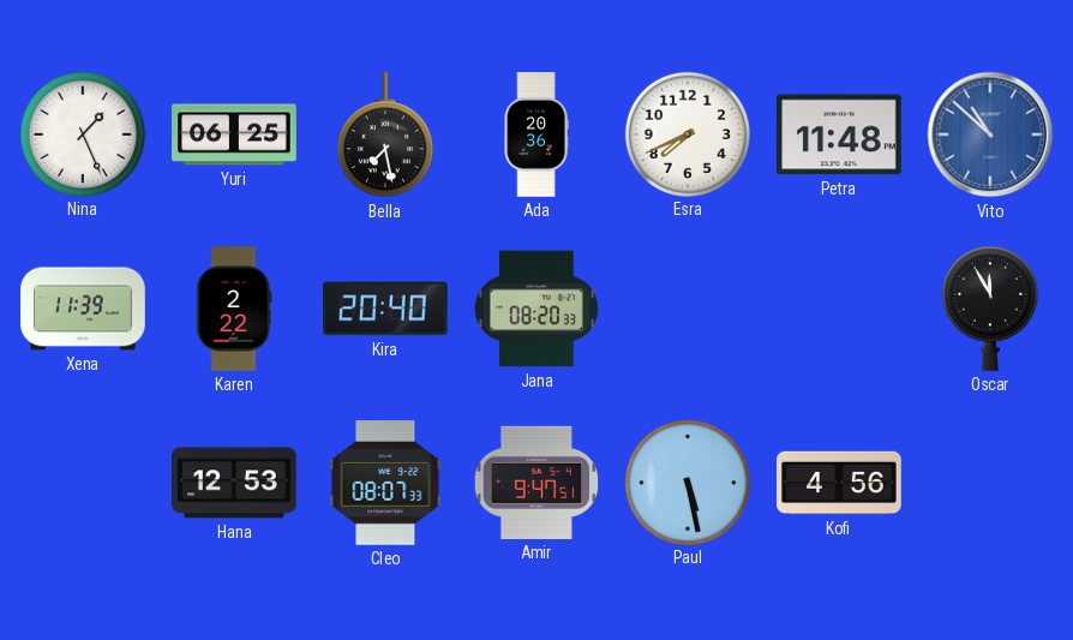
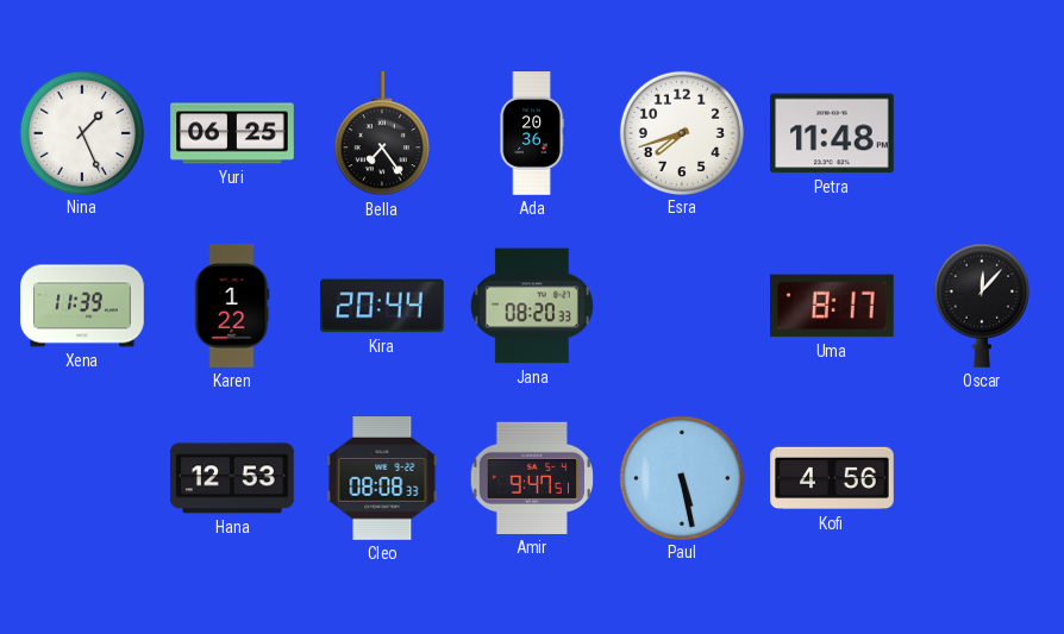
Bella: 7:28 -> 7:24 (382, 134)
Esra: 7:41 -> 7:42 (681, 132)
Vito: 10:52 -> none (990, 134)
Karen: 2:22 -> 1:22 (232, 306)
Kira: 20:40 -> 20:44 (383, 306)
Uma: none -> 8:17 (833, 306)
Oscar: 11:55 -> 12:07 (982, 306)
Cleo: 08:07 -> 08:08 (382, 479)
